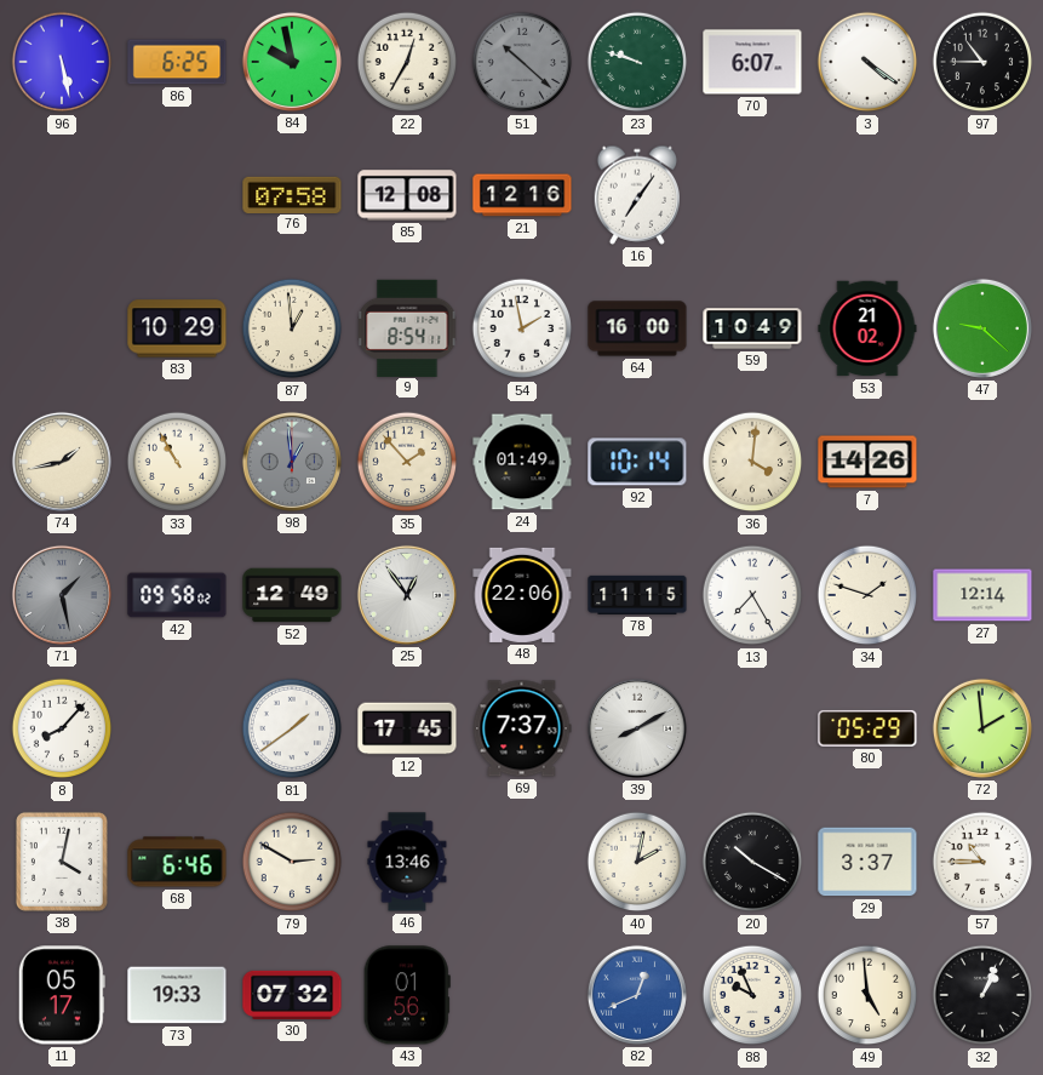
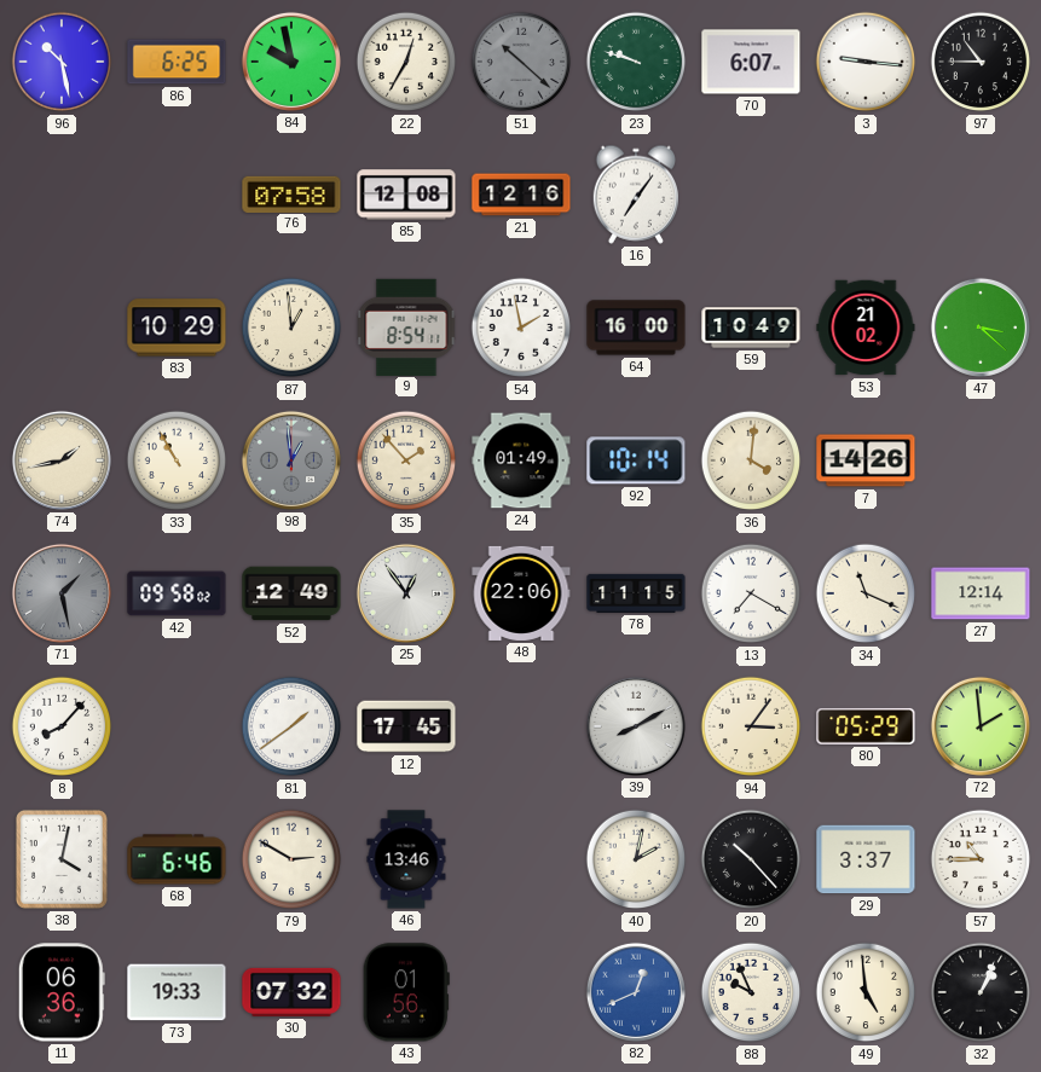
96: 5:28 -> 10:28 (62, 62)
3: 4:21 -> 9:16 (866, 62)
47: 9:22 -> 3:22 (981, 328)
13: 7:25 -> 7:20 (751, 593)
34: 1:48 -> 11:19 (866, 593)
69: 7:37 -> none (522, 728)
94: none -> 3:06 (751, 726)
20: 10:20 -> 10:23 (751, 859)
11: 05:17 -> 06:36 (62, 992)
